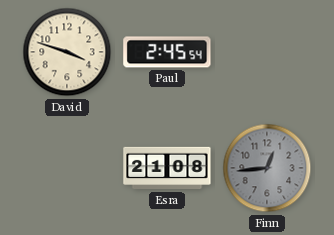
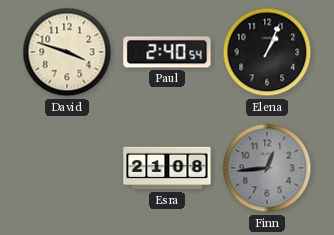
Paul: 2:45 -> 2:40 (167, 52)
Elena: none -> 1:04 (267, 52)
